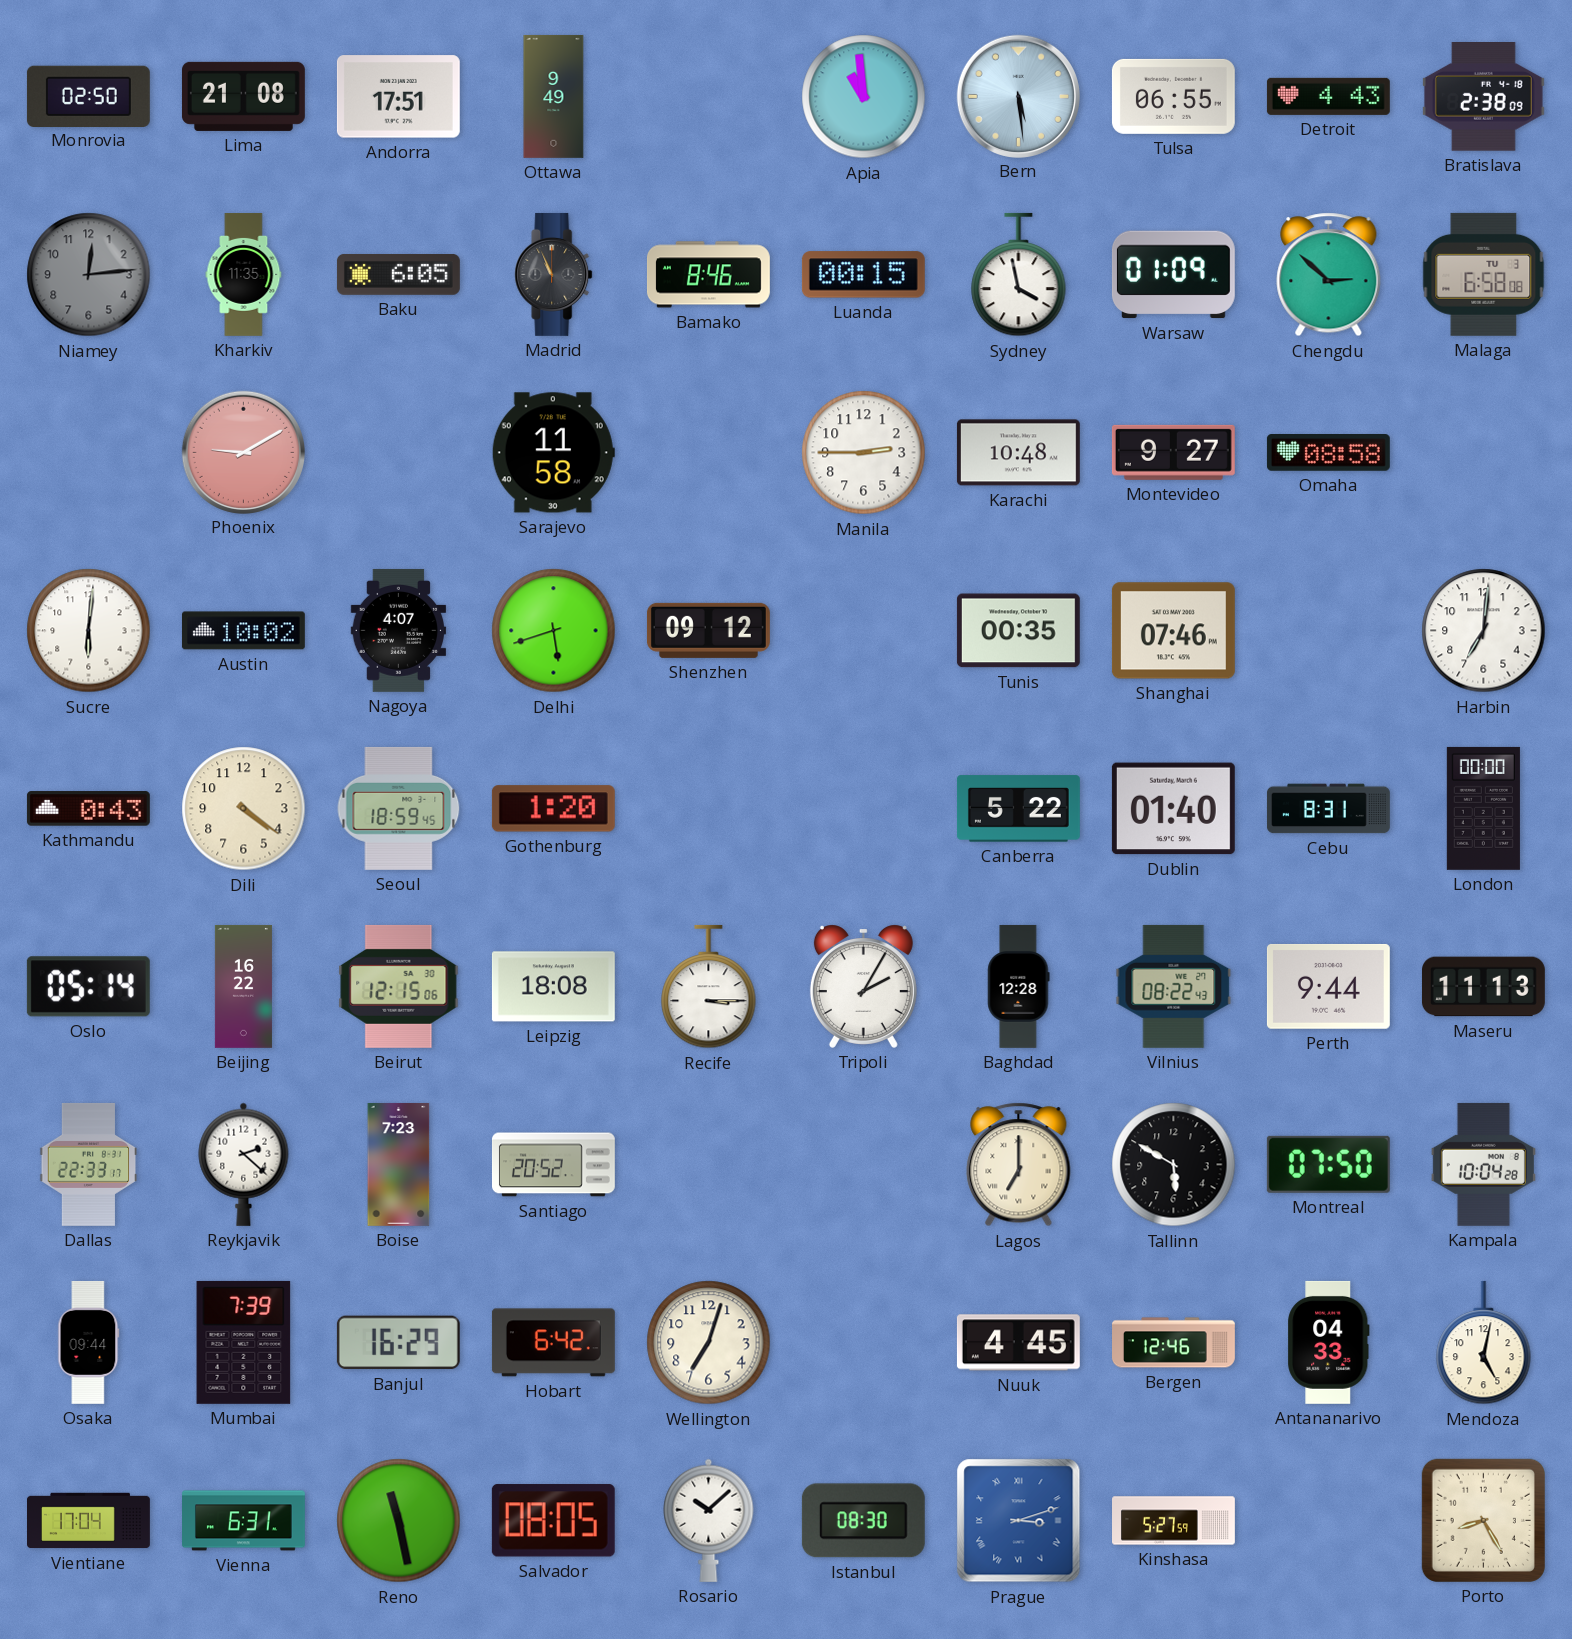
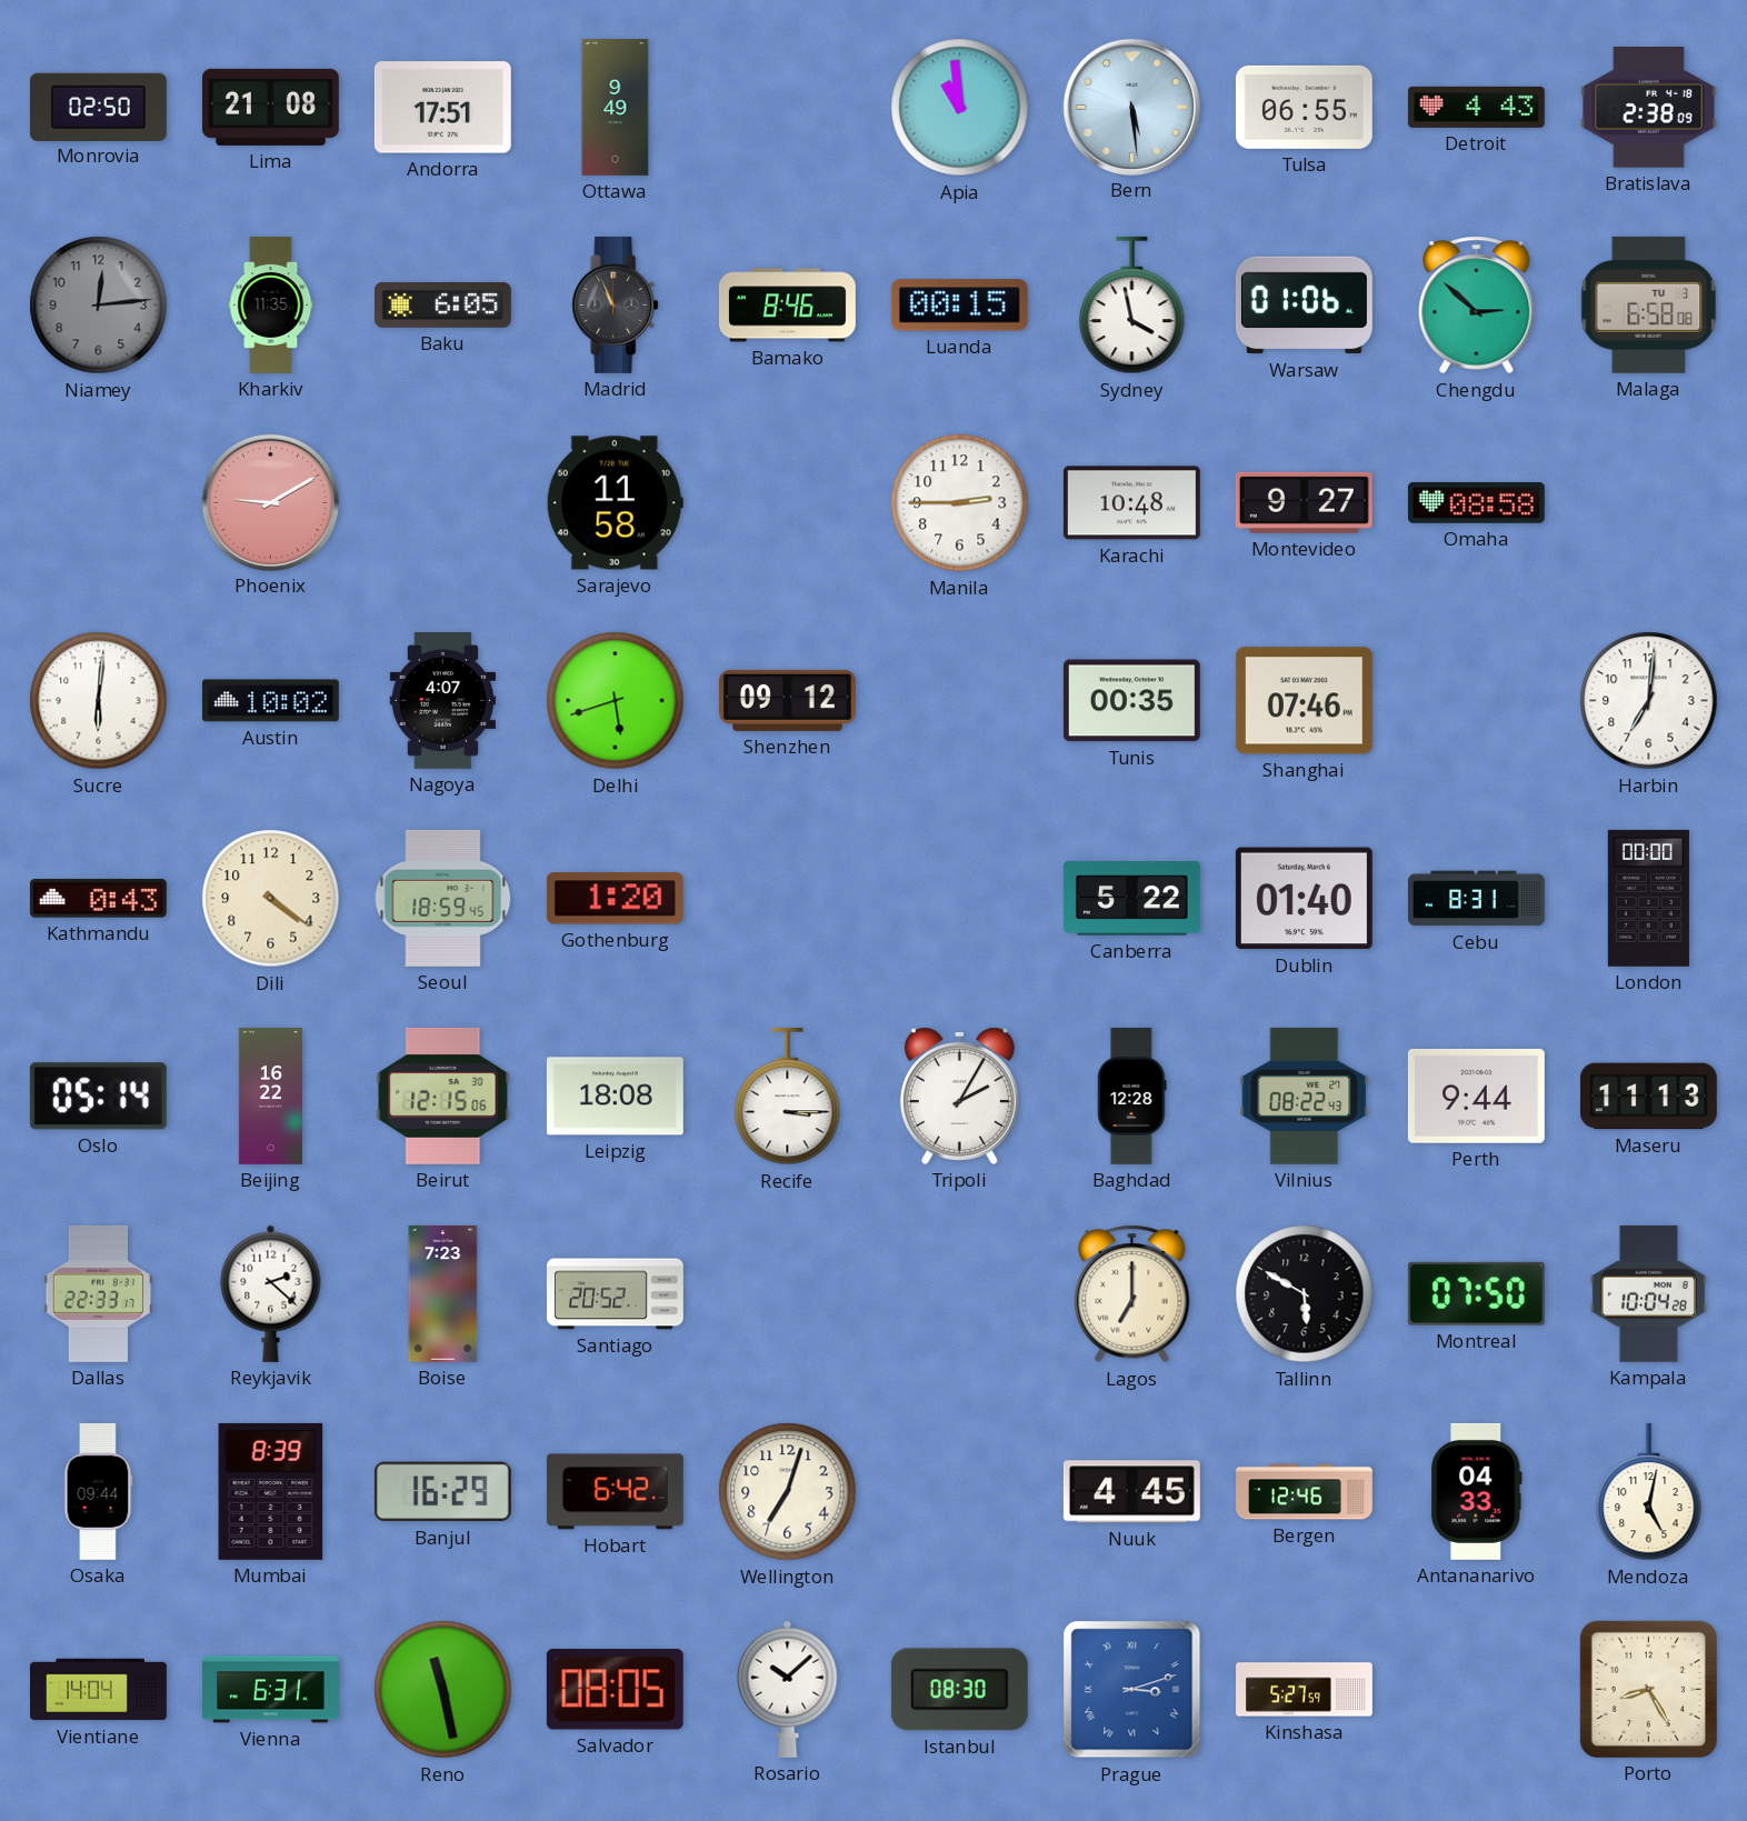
Warsaw: 01:09 -> 01:06 (1304, 306)
Mumbai: 7:39 -> 8:39 (271, 1491)
Vientiane: 17:04 -> 14:04 (99, 1690)
